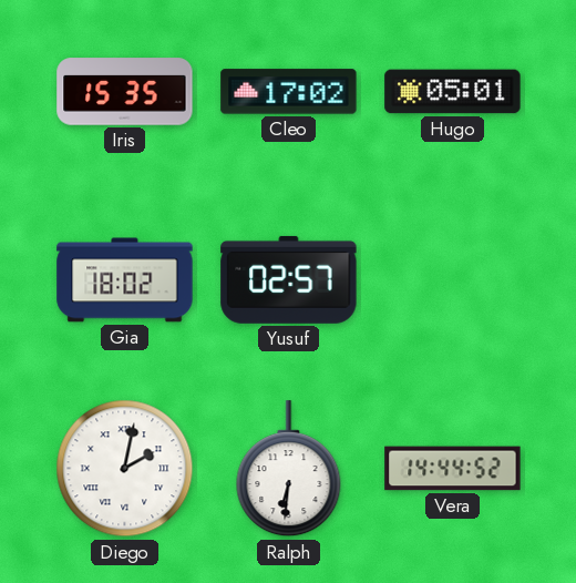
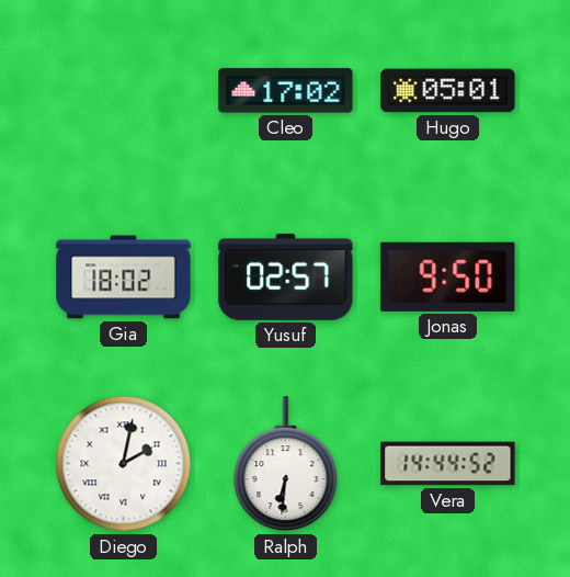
Iris: 15:35 -> none (125, 92)
Jonas: none -> 9:50 (448, 276)
